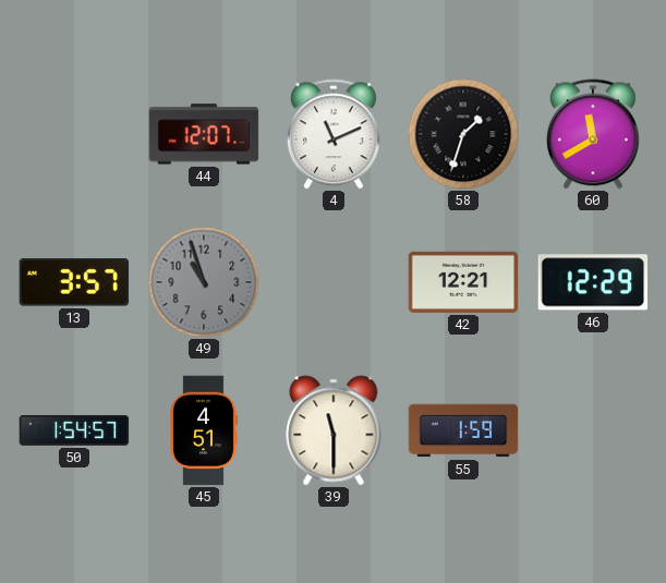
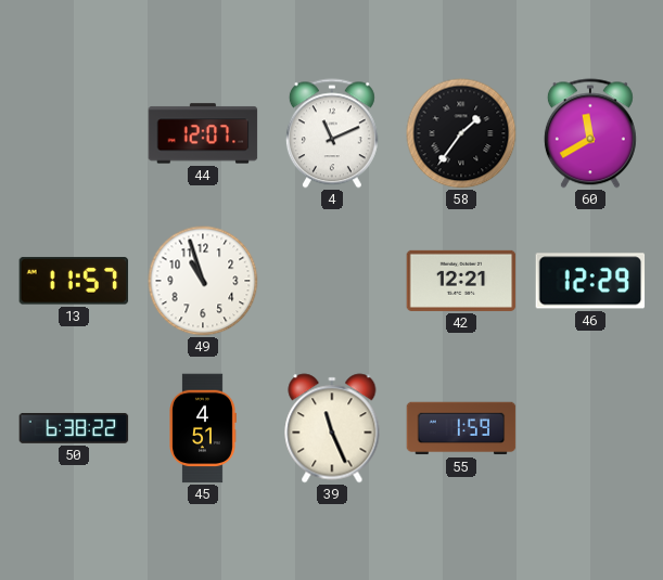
58: 1:33 -> 1:36 (461, 133)
13: 3:57 -> 11:57 (74, 281)
49 dial: grey -> white (203, 281)
50: 1:54 -> 6:38 (74, 428)
39: 11:30 -> 11:26 (332, 428)
